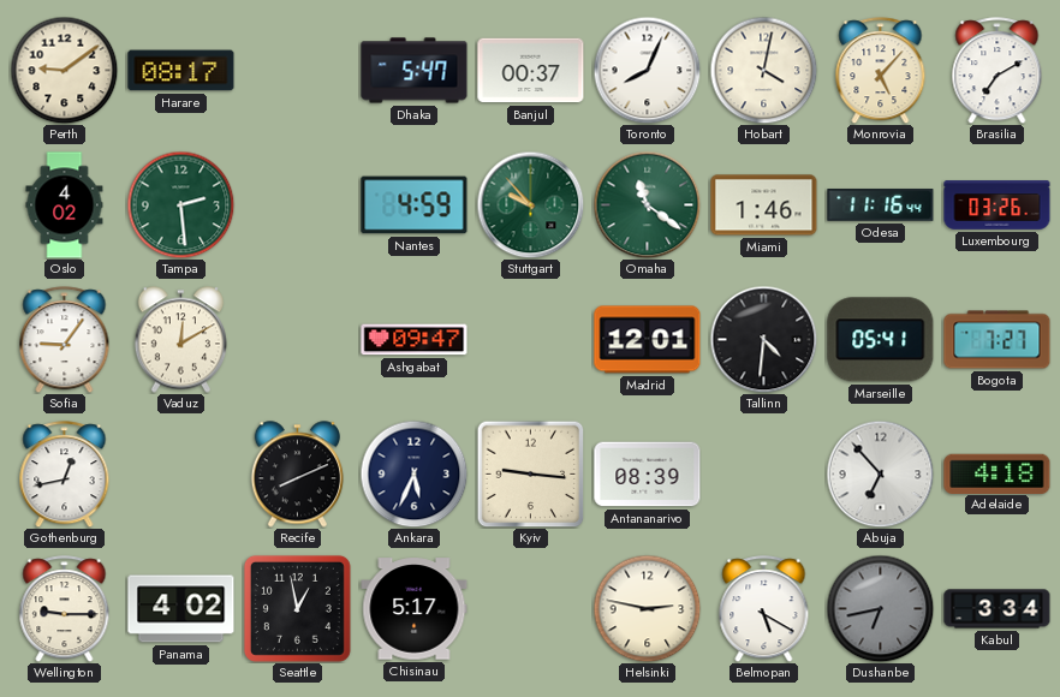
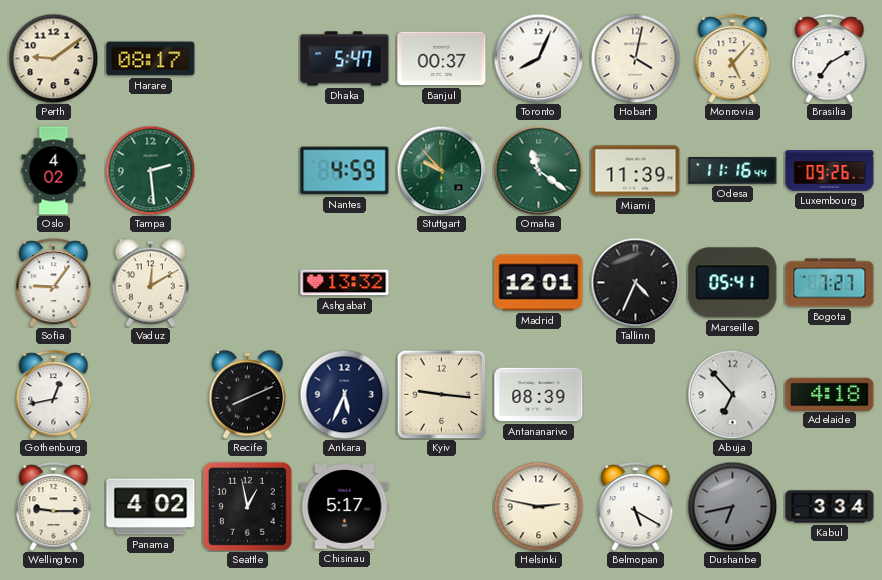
Miami: 1:46 -> 11:39 (636, 171)
Luxembourg: 03:26 -> 09:26 (830, 171)
Ashgabat: 09:47 -> 13:32 (345, 283)
Tallinn: 4:31 -> 4:34 (635, 282)
